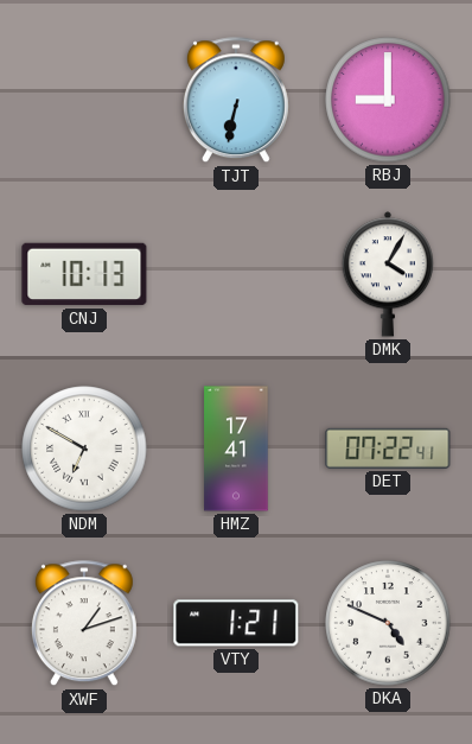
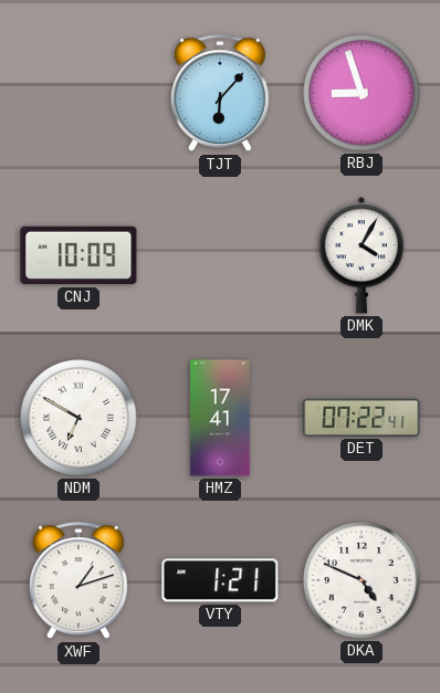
TJT: 6:32 -> 6:07 (220, 94)
RBJ: 9:00 -> 8:57 (362, 93)
CNJ: 10:13 -> 10:09 (78, 255)
